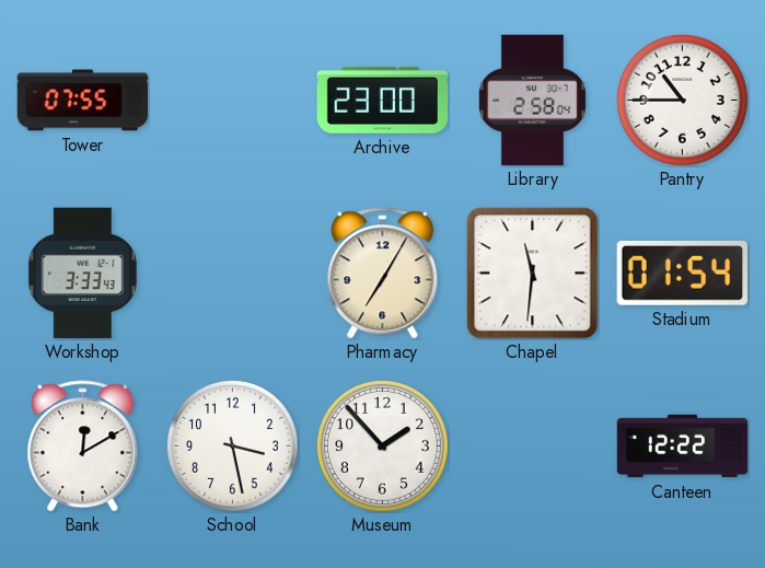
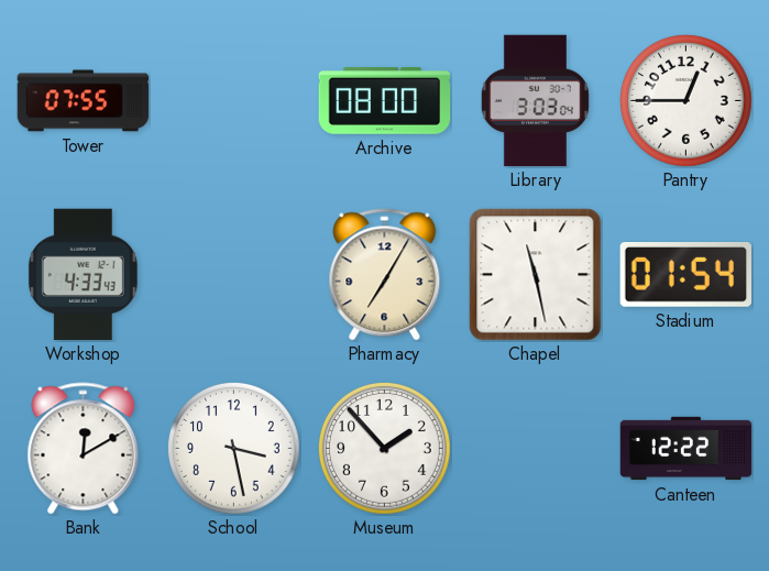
Archive: 23:00 -> 08:00 (385, 100)
Library: 2:58 -> 3:03 (535, 101)
Pantry: 10:45 -> 12:45 (686, 101)
Workshop: 3:33 -> 4:33 (83, 275)
Chapel: 11:31 -> 11:28 (536, 275)
